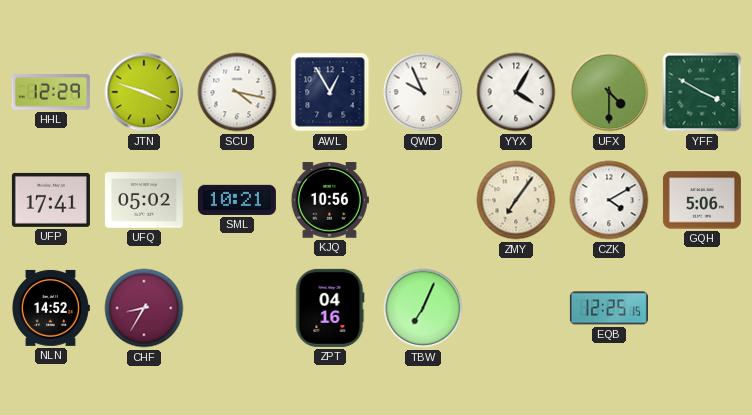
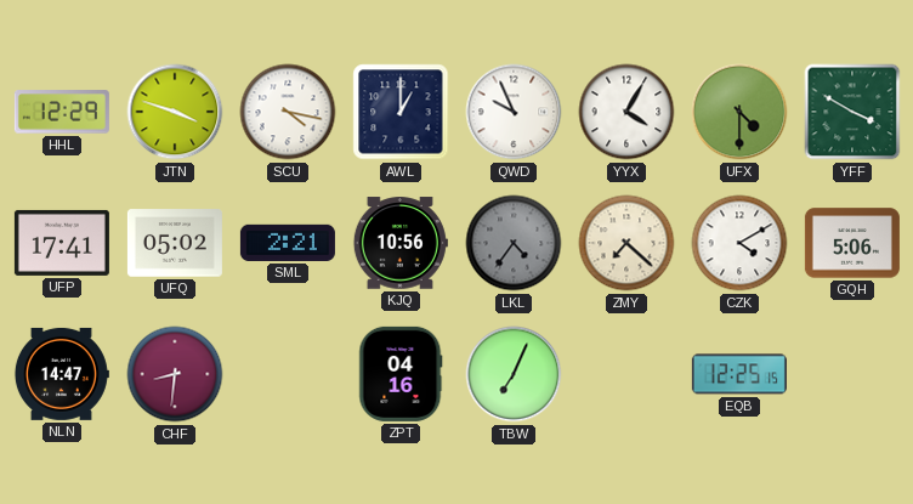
AWL: 12:55 -> 1:00 (401, 112)
SML: 10:21 -> 2:21 (288, 243)
LKL: none -> 4:36 (514, 243)
ZMY: 7:06 -> 7:22 (626, 243)
NLN: 14:52 -> 14:47 (61, 374)
CHF: 8:35 -> 8:31 (175, 374)
